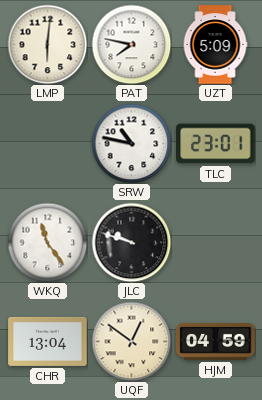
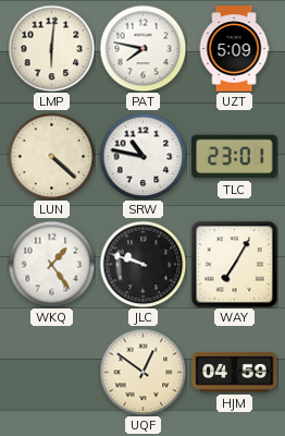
LUN: none -> 4:22 (51, 156)
WKQ: 11:24 -> 1:24 (51, 264)
WAY: none -> 7:05 (234, 264)
CHR: 13:04 -> none (48, 341)
